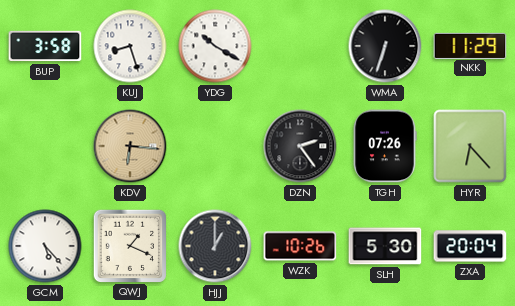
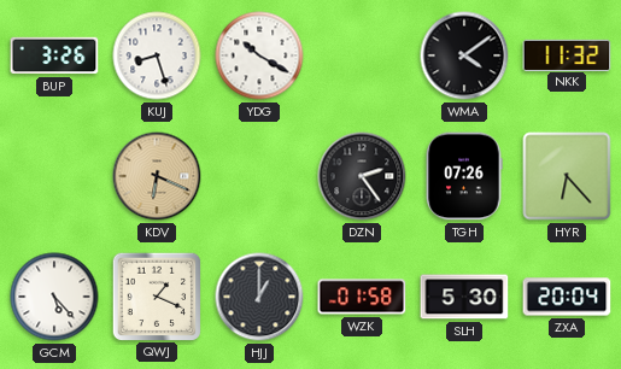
BUP: 3:58 -> 3:26 (54, 55)
WMA: 6:33 -> 4:09 (464, 55)
NKK: 11:29 -> 11:32 (567, 54)
KDV: 6:16 -> 6:19 (157, 176)
WZK: 10:26 -> 01:58 (362, 297)
